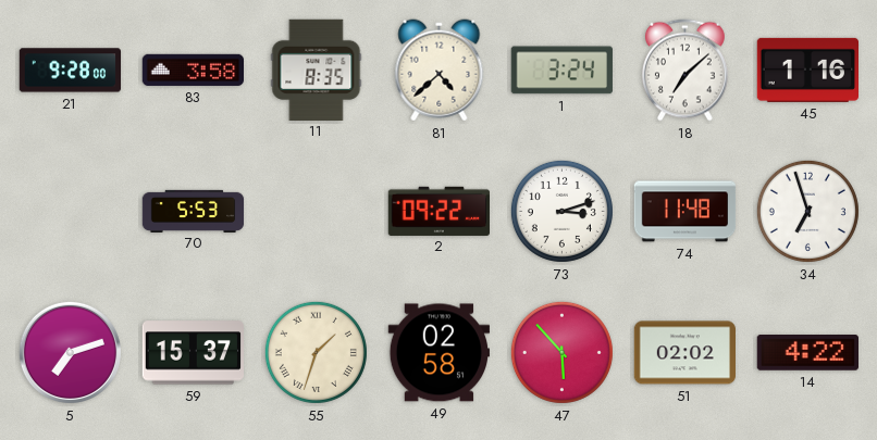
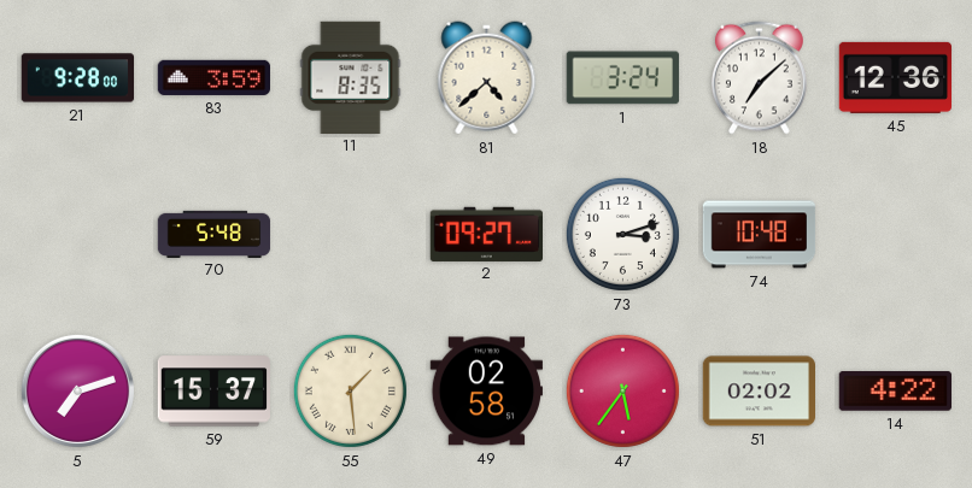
83: 3:58 -> 3:59 (213, 77)
45: 1:16 -> 12:36 (895, 77)
70: 5:53 -> 5:48 (215, 234)
2: 09:22 -> 09:27 (486, 234)
74: 11:48 -> 10:48 (760, 235)
34: 6:57 -> none (807, 211)
55: 1:33 -> 1:29 (350, 390)
47: 5:53 -> 5:36 (622, 390)
